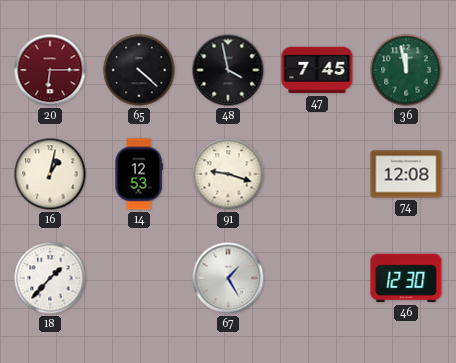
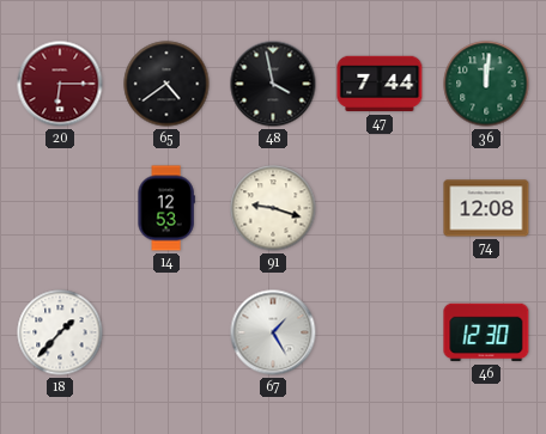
65: 4:22 -> 4:39 (166, 84)
47: 7:45 -> 7:44 (380, 84)
36: 11:58 -> 12:01 (486, 84)
16: 1:02 -> none (50, 174)
